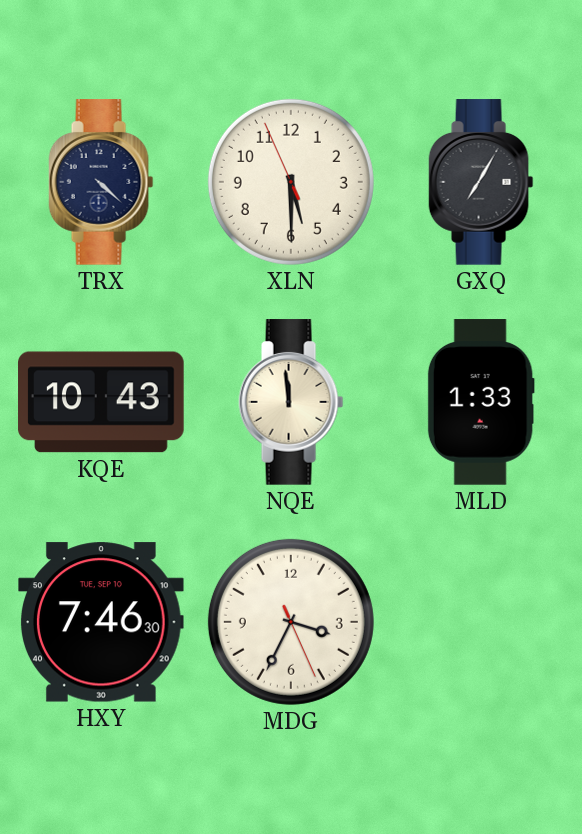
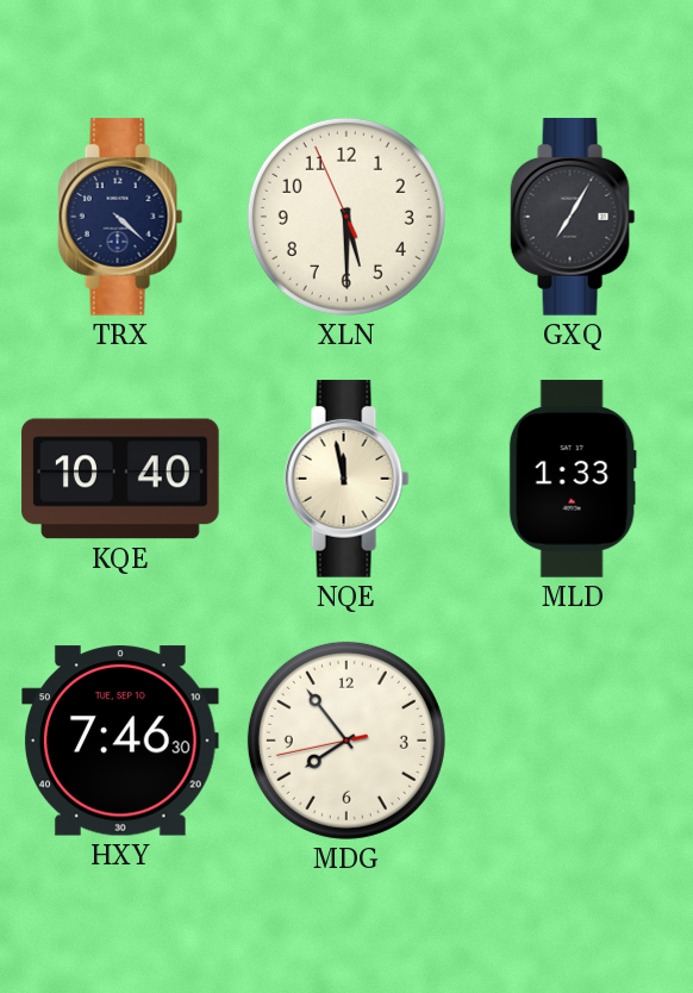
KQE: 10:43 -> 10:40 (120, 479)
NQE: 11:59 -> 11:58 (346, 479)
MDG: 3:34 -> 7:53 (346, 741)
